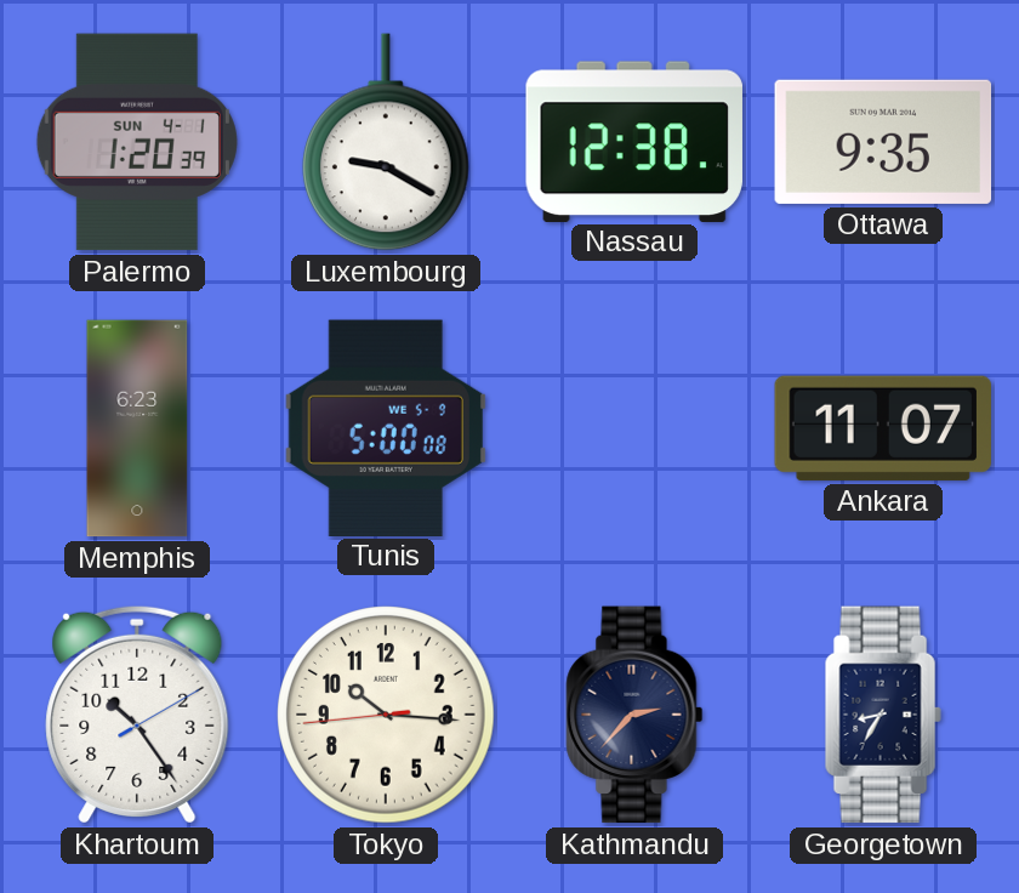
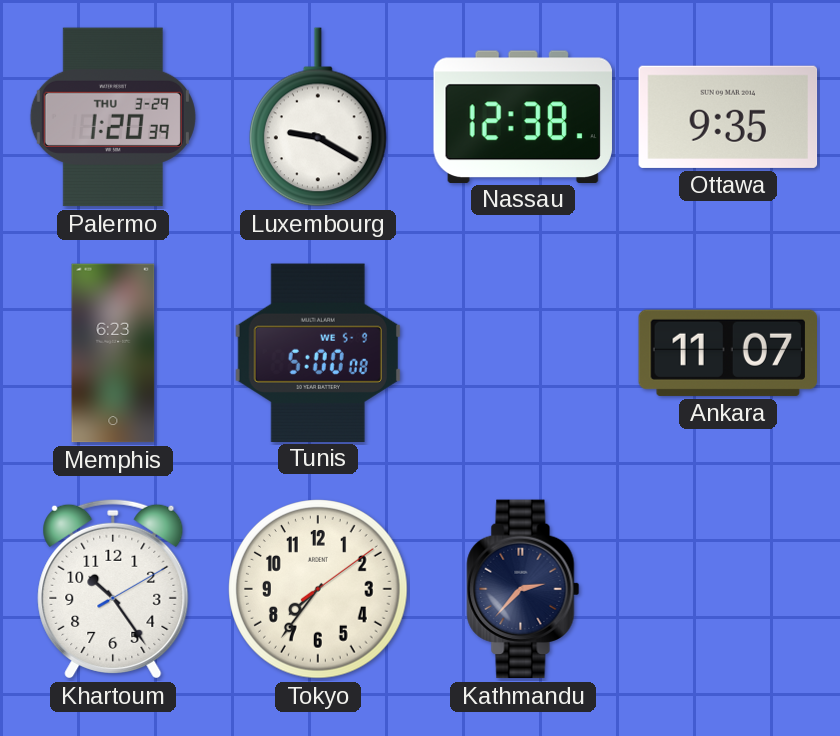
Palermo date: SUN 4-1 -> THU 3-29 (113, 117)
Tokyo: 10:15 -> 7:36 (318, 589)
Georgetown: 8:35 -> none (883, 715)
